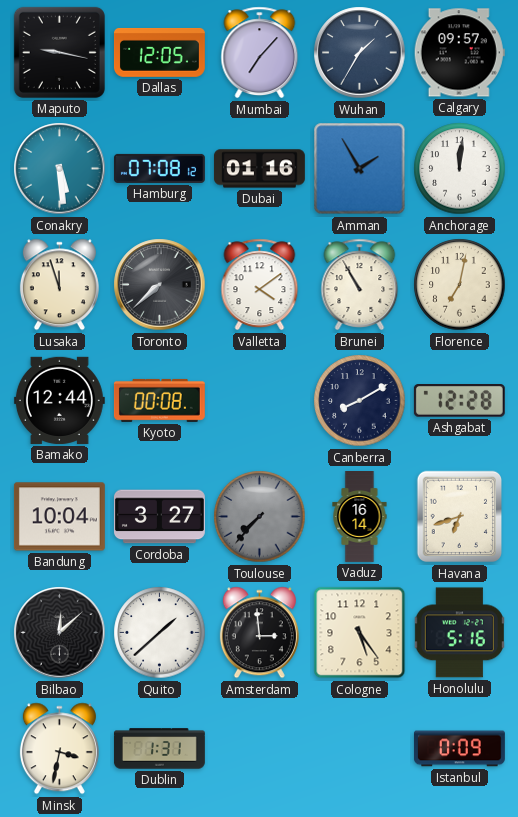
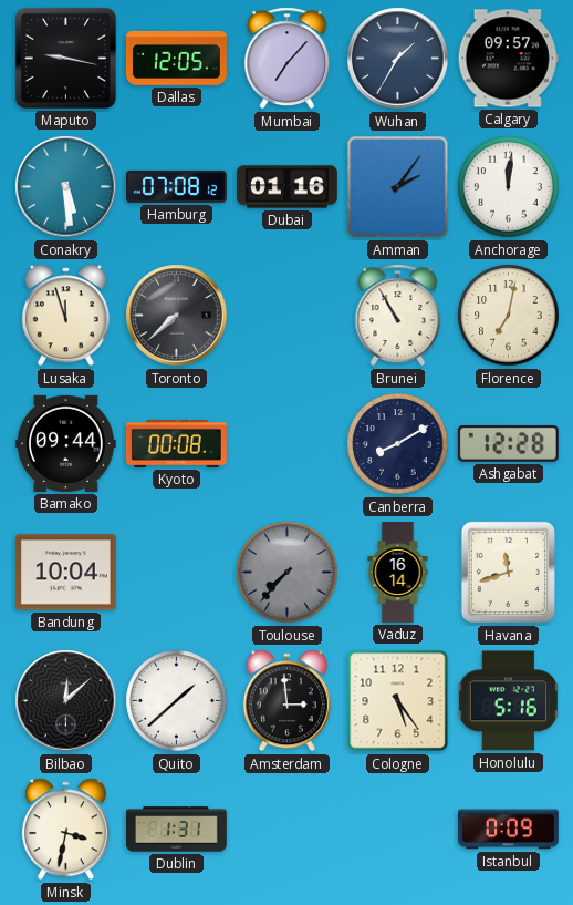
Amman: 1:55 -> 2:06 (398, 187)
Valletta: 4:09 -> none (260, 285)
Bamako: 12:44 -> 09:44 (65, 443)
Cordoba: 3:27 -> none (159, 517)
Havana: 6:42 -> 11:42 (508, 573)
